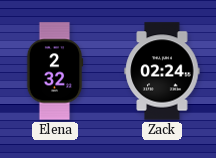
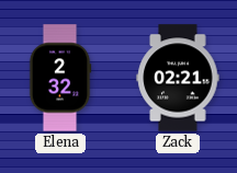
Zack: 02:24 -> 02:21 (178, 78)
